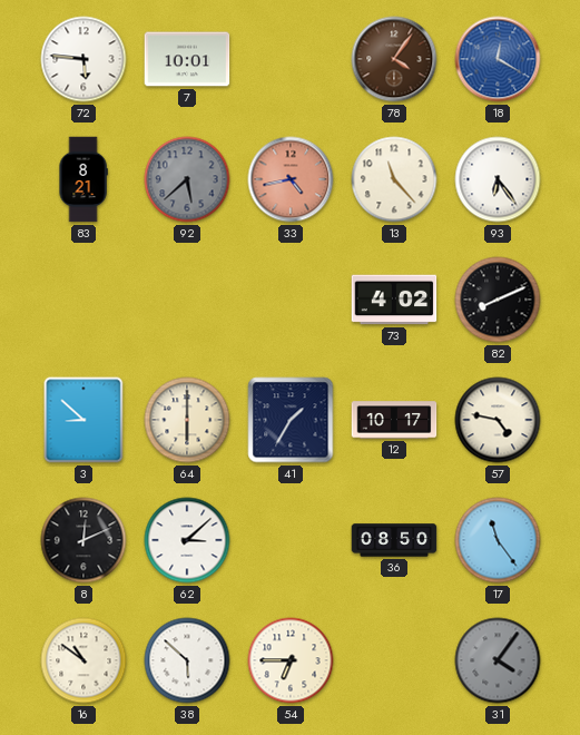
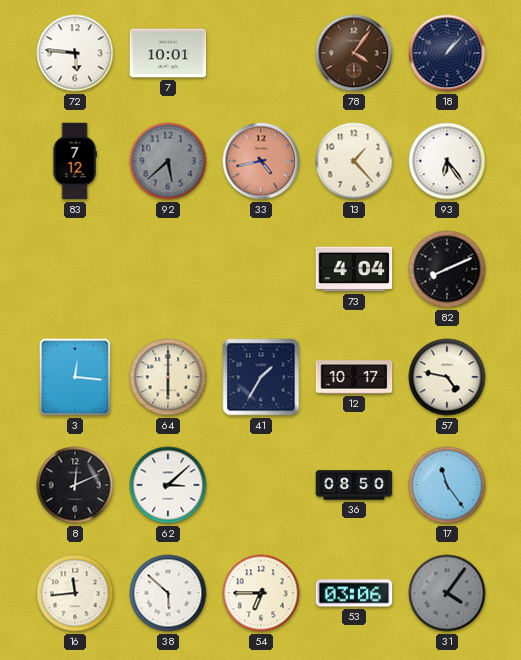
18: 12:20 -> 1:07 (447, 53)
18 dial: blue -> navy (447, 53)
83: 8:21 -> 7:12 (75, 161)
13: 11:23 -> 1:23 (354, 161)
73: 4:02 -> 4:04 (354, 269)
3: 8:52 -> 12:16 (75, 377)
16: 10:51 -> 11:44 (75, 593)
53: none -> 03:06 (354, 593)
